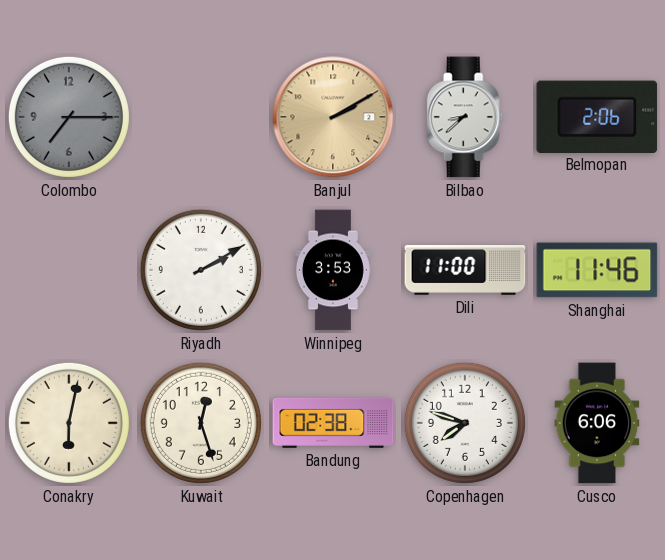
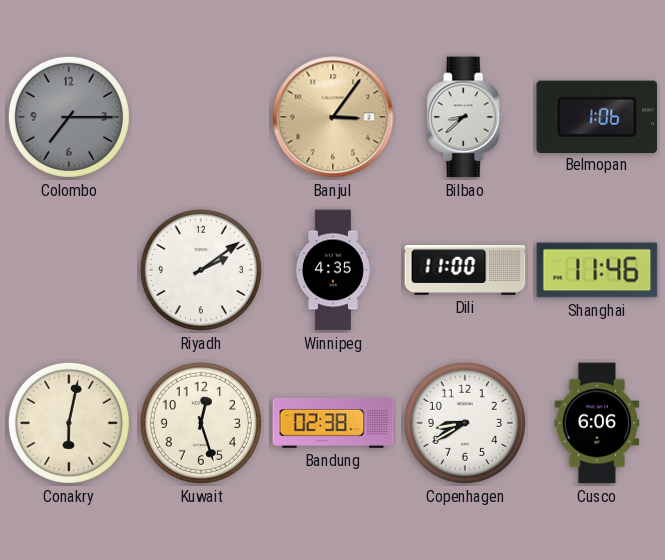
Banjul: 2:10 -> 3:06 (333, 117)
Belmopan: 2:06 -> 1:06 (597, 116)
Riyadh: 2:10 -> 2:09 (201, 270)
Winnipeg: 3:53 -> 4:35 (333, 270)
Copenhagen: 7:48 -> 8:40 (465, 423)
